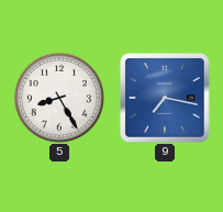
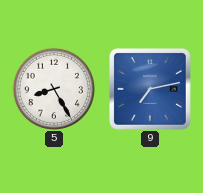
9: 7:17 -> 7:13 (150, 89)
